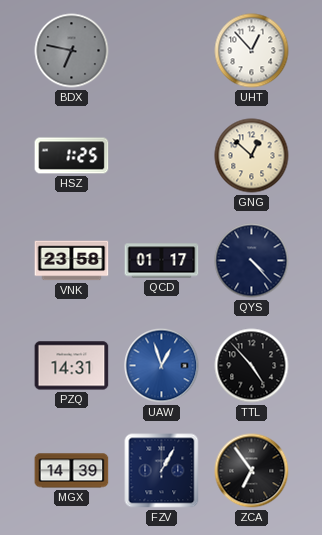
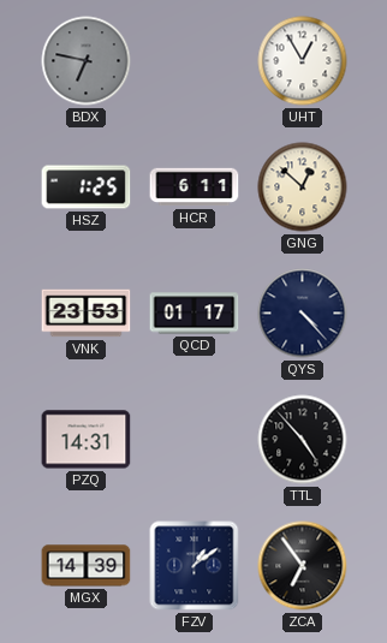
UHT: 12:53 -> 12:55 (303, 61)
HCR: none -> 6:11 (195, 187)
VNK: 23:58 -> 23:53 (87, 314)
UAW: 12:57 -> none (162, 366)
FZV: 1:05 -> 1:09 (195, 566)
